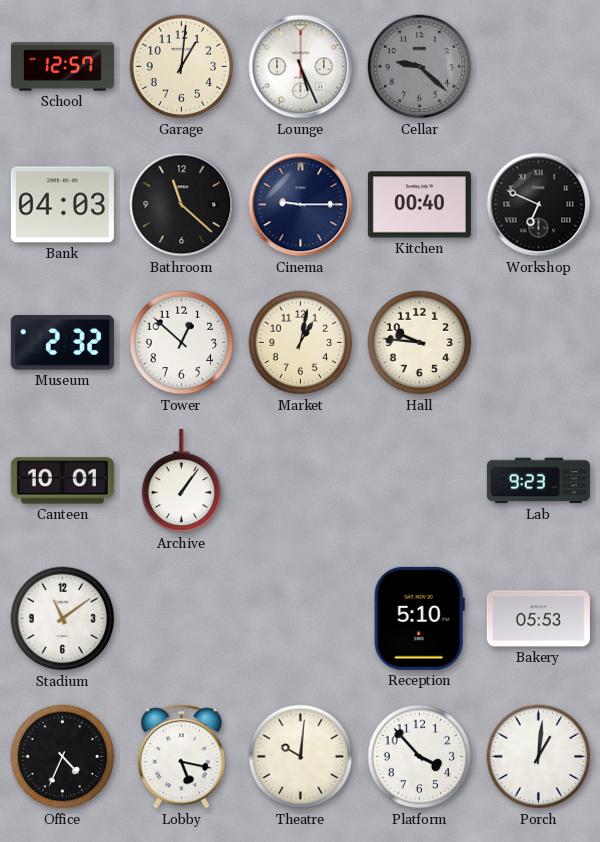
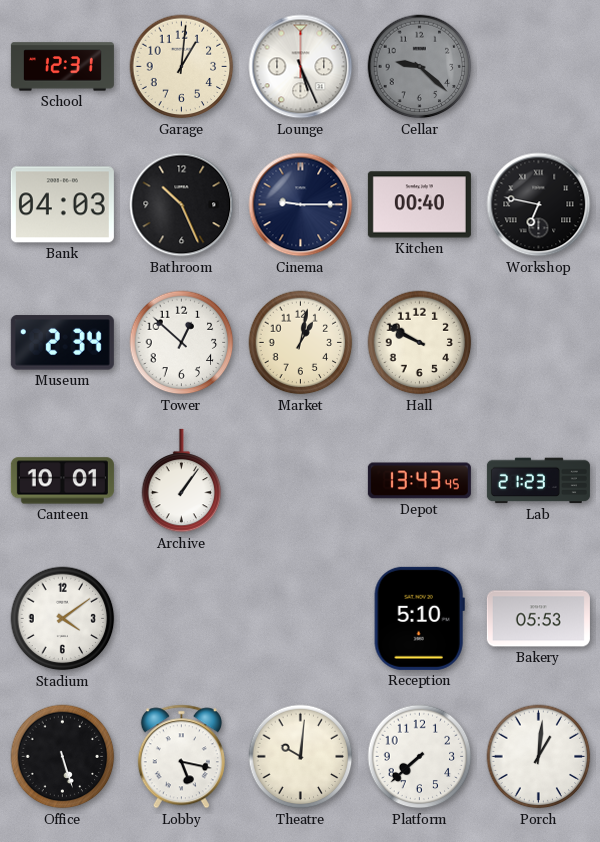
School: 12:57 -> 12:31 (62, 67)
Bathroom: 11:22 -> 10:26 (182, 205)
Workshop: 6:49 -> 6:47 (539, 205)
Museum: 2:32 -> 2:34 (62, 343)
Hall: 9:46 -> 9:50 (420, 343)
Depot: none -> 13:43 (419, 481)
Lab: 9:23 -> 21:23 (538, 481)
Stadium: 11:09 -> 4:09 (63, 619)
Office: 4:34 -> 5:27 (63, 757)
Platform: 3:53 -> 7:38 (420, 757)
